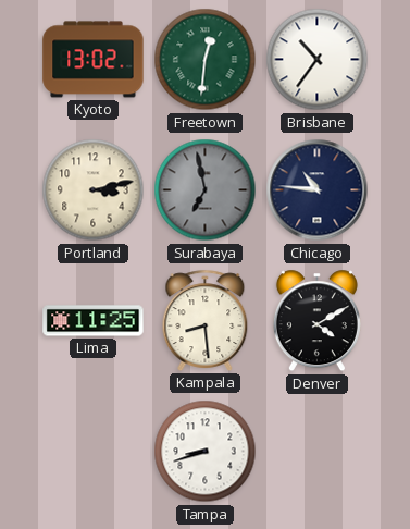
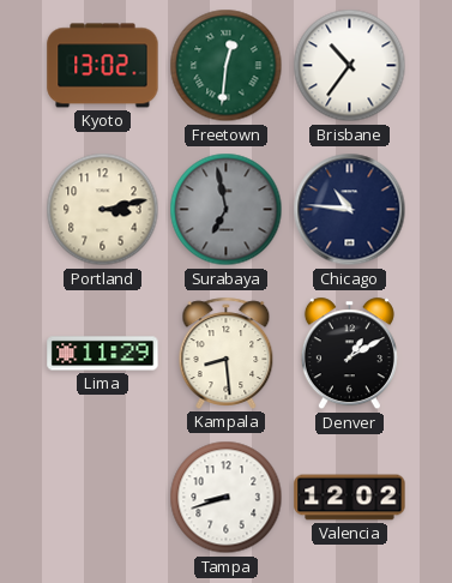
Lima: 11:25 -> 11:29 (103, 354)
Denver: 4:10 -> 1:10 (349, 354)
Valencia: none -> 12:02 (350, 498)
